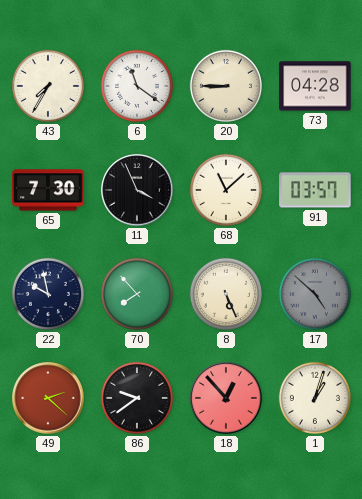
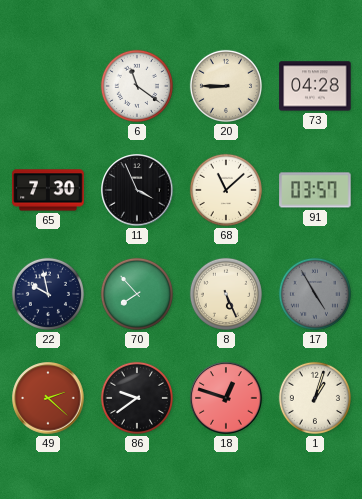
43: 7:35 -> none (48, 86)
17: 4:52 -> 4:55 (315, 294)
18: 12:53 -> 12:48 (226, 398)
